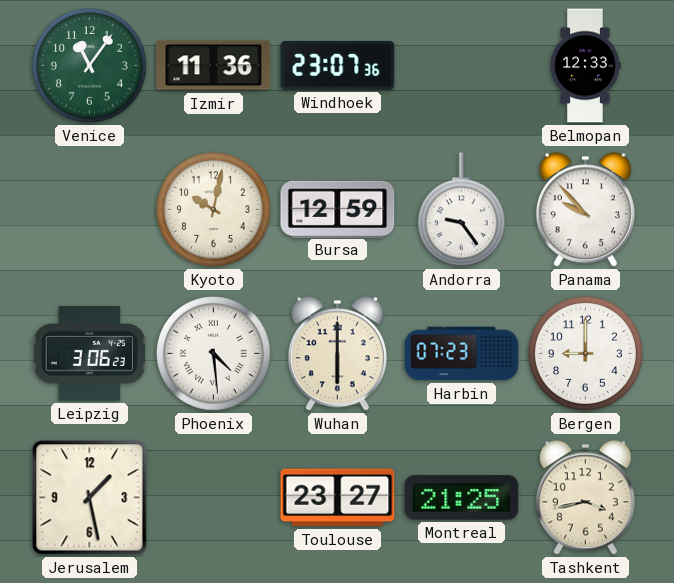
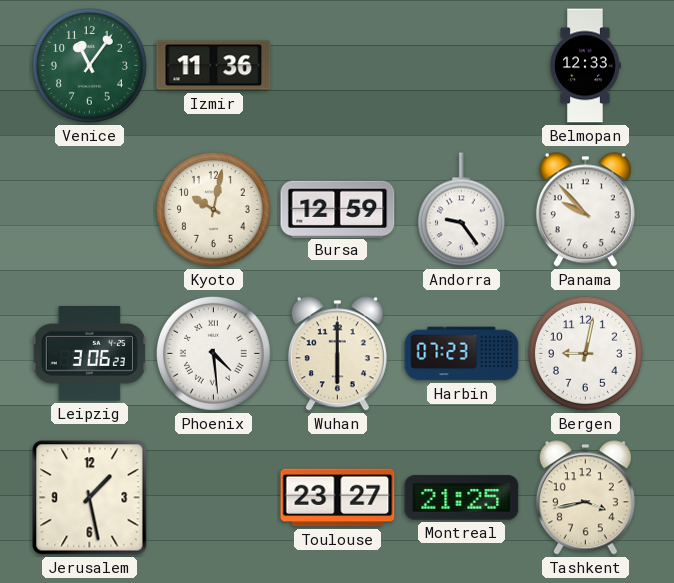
Windhoek: 23:07 -> none (338, 66)
Bergen: 9:00 -> 9:02 (585, 353)
